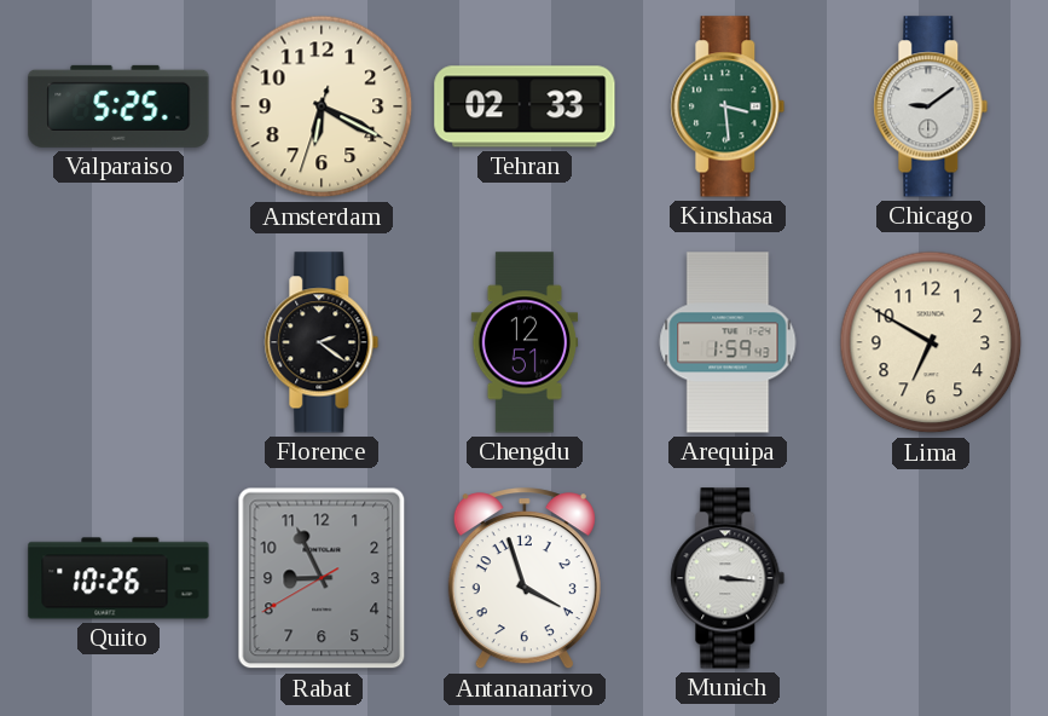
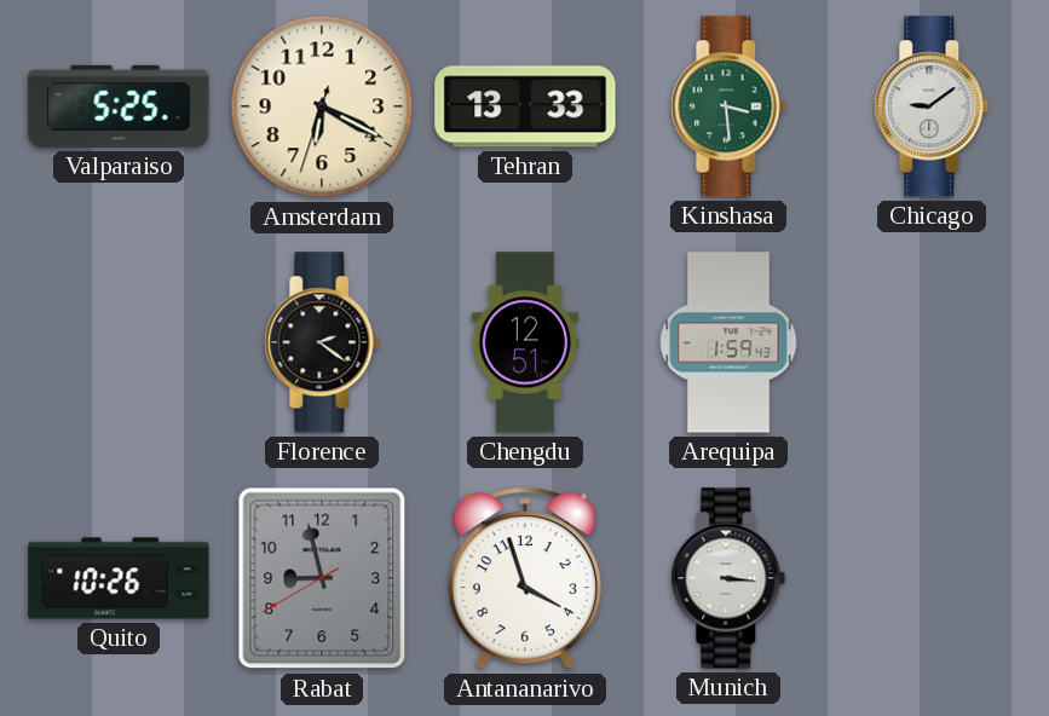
Tehran: 02:33 -> 13:33 (525, 106)
Lima: 6:50 -> none (931, 342)
Rabat: 8:55 -> 8:57 (322, 578)
